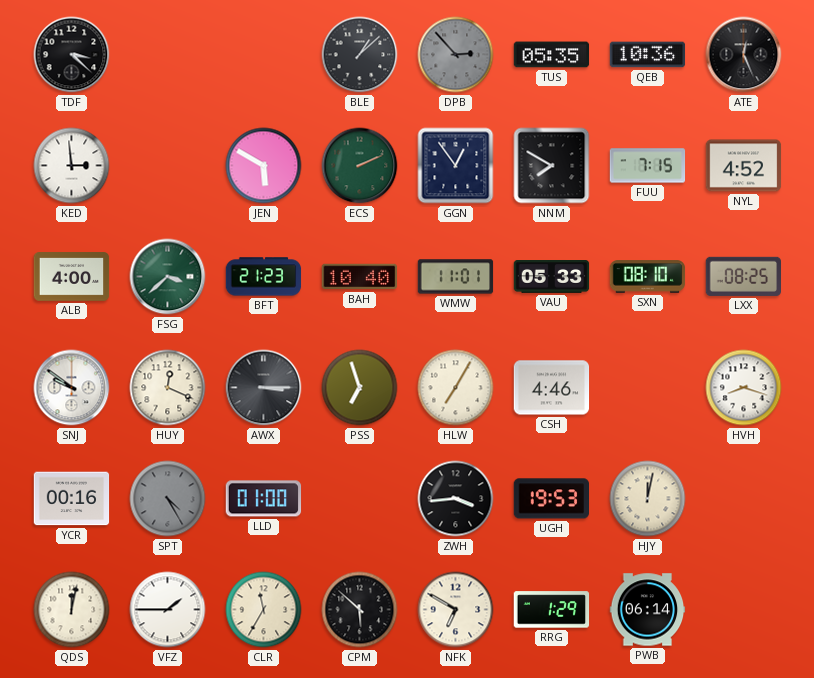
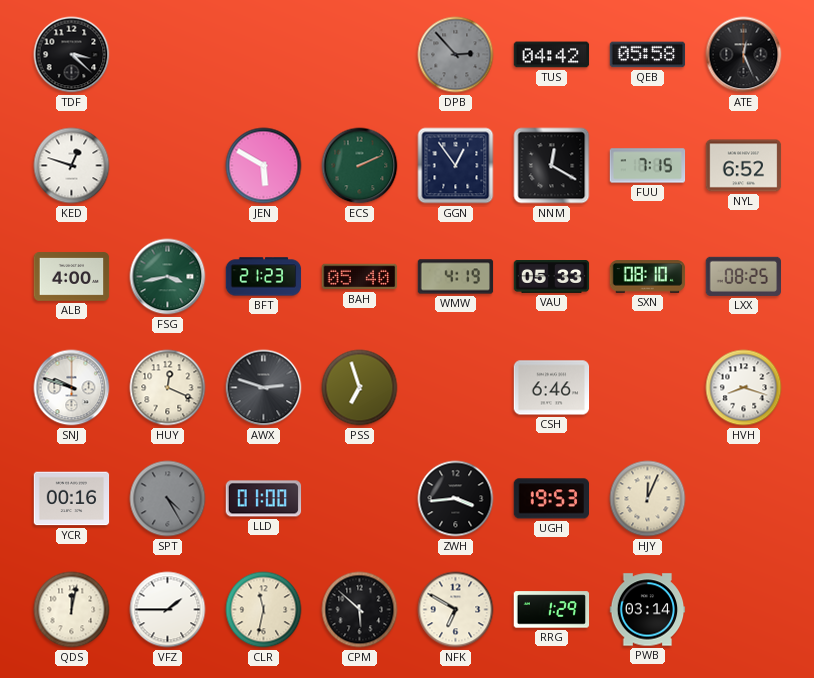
BLE: 1:08 -> none (360, 55)
TUS: 05:35 -> 04:42 (552, 55)
QEB: 10:36 -> 05:58 (648, 55)
KED: 2:59 -> 12:48 (72, 166)
NNM: 7:50 -> 12:20 (552, 166)
NYL: 4:52 -> 6:52 (744, 166)
FSG: 3:38 -> 3:43 (168, 277)
BAH: 10:40 -> 05:40 (360, 277)
WMW: 11:01 -> 4:19 (456, 277)
SNJ: 9:51 -> 9:48 (72, 388)
AWX: 3:15 -> 2:48 (264, 388)
HLW: 7:05 -> none (456, 388)
CSH: 4:46 -> 6:46 (552, 388)
HJY: 12:02 -> 12:04 (648, 499)
CLR: 11:35 -> 11:32 (264, 610)
PWB: 06:14 -> 03:14 (648, 610)
